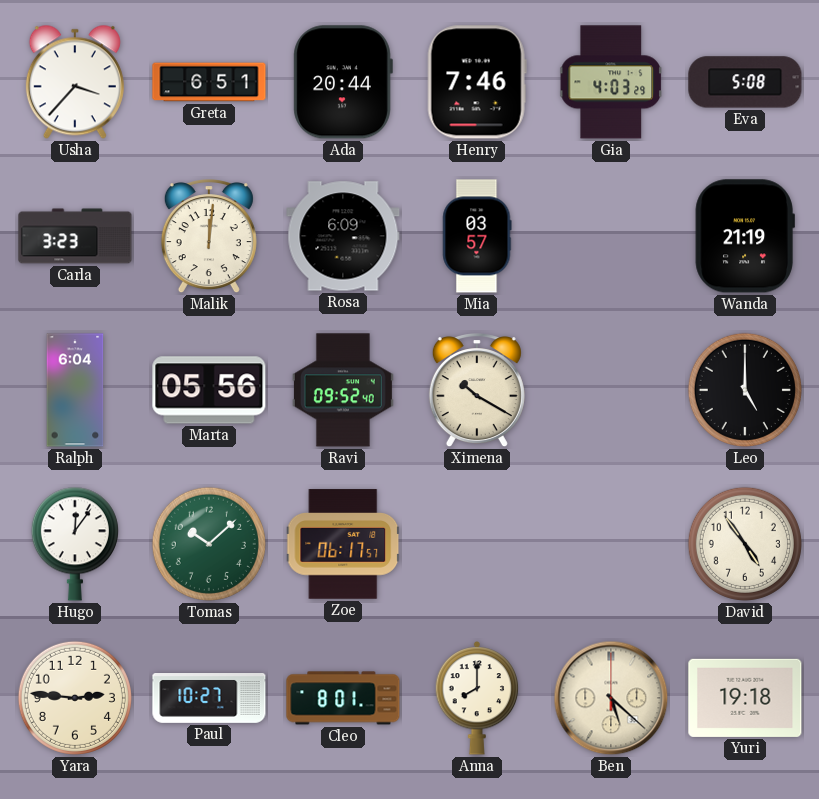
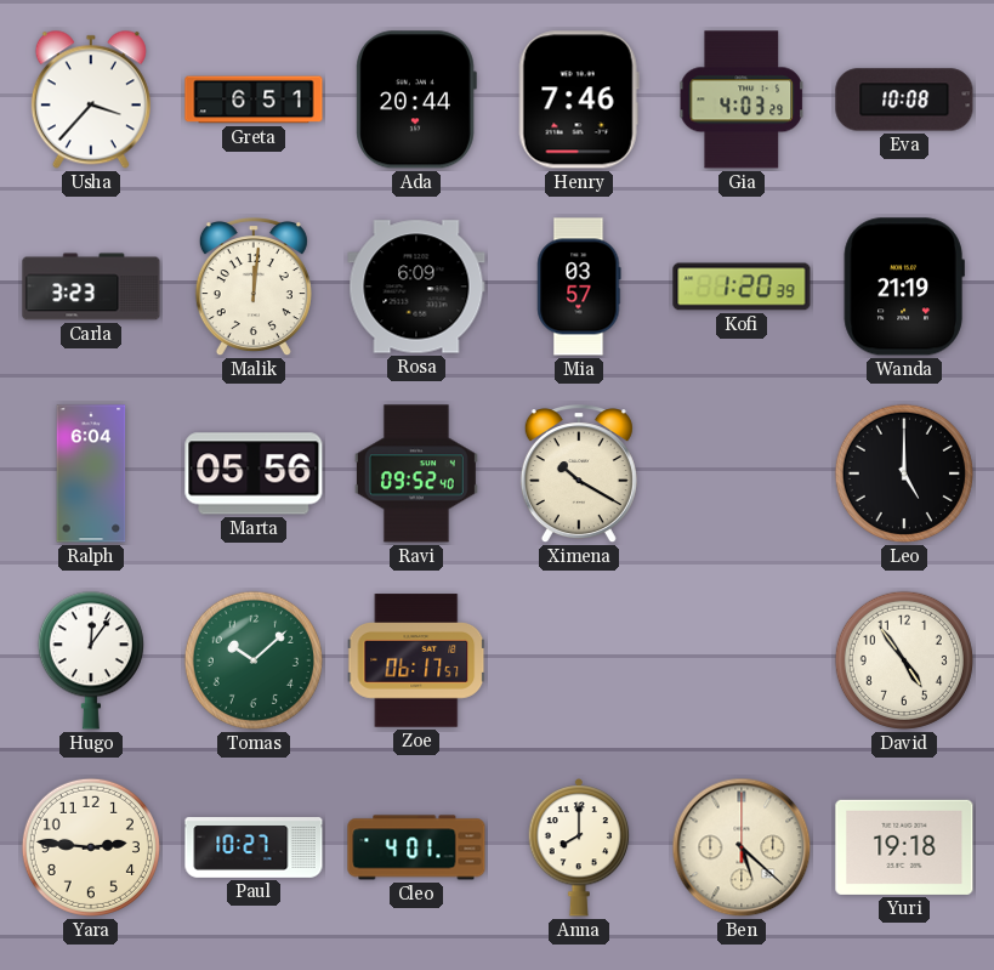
Eva: 5:08 -> 10:08 (904, 100)
Kofi: none -> 1:20 (742, 287)
Cleo: 8:01 -> 4:01 (416, 847)
